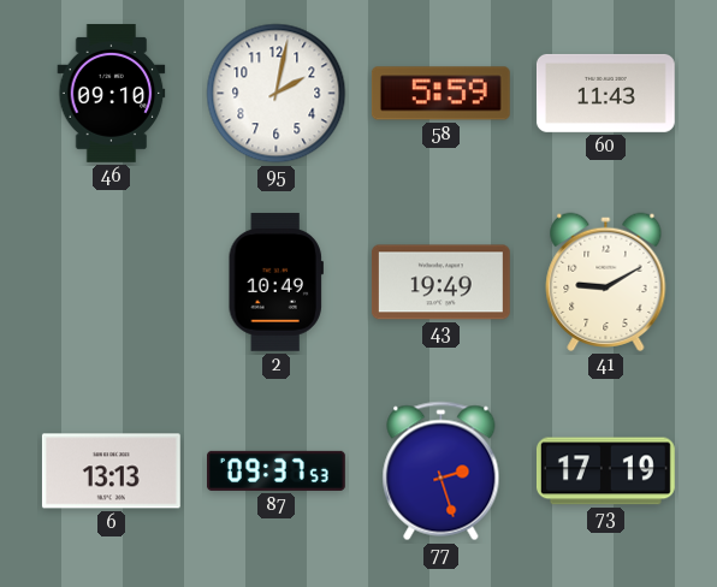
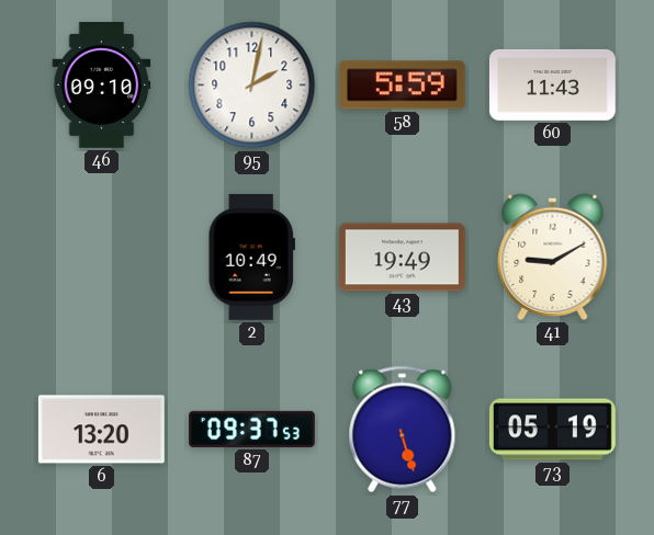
6: 13:13 -> 13:20 (101, 430)
77: 2:27 -> 5:27 (403, 430)
73: 17:19 -> 05:19 (552, 430)
